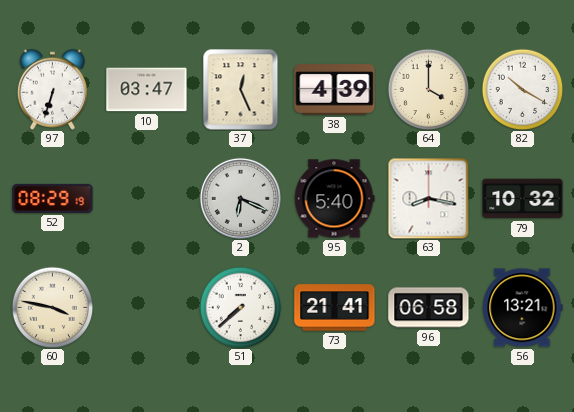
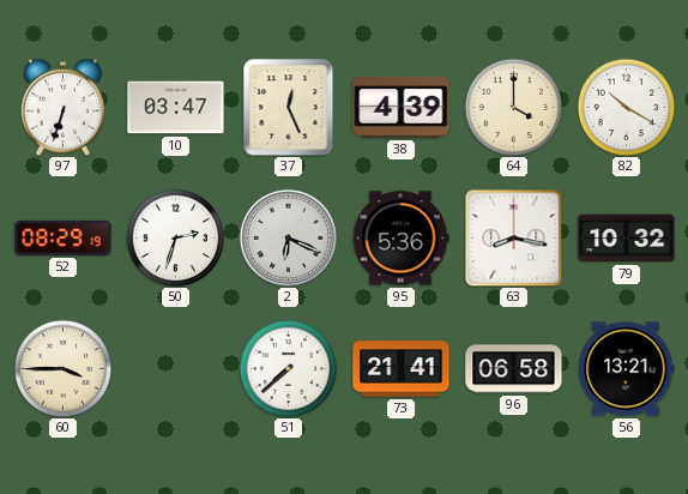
50: none -> 2:33 (175, 237)
95: 5:40 -> 5:36 (400, 239)
60: 3:47 -> 3:45 (62, 368)
